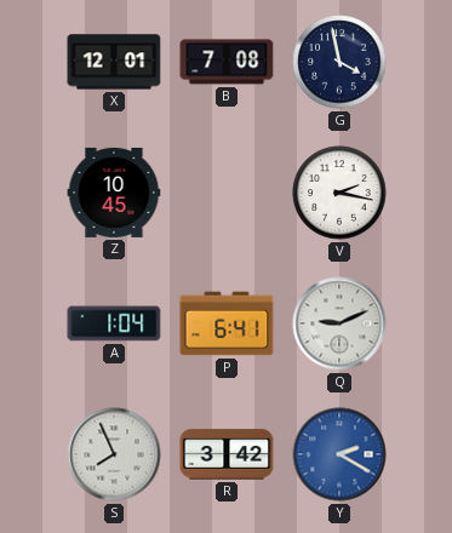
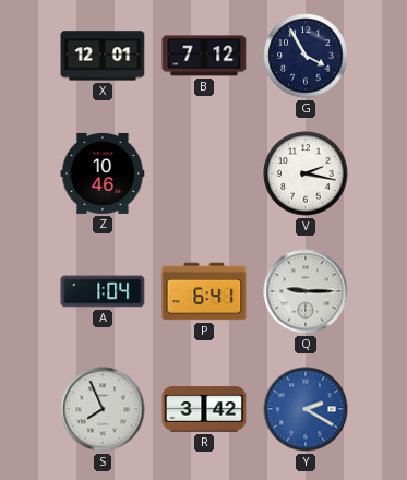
B: 7:08 -> 7:12 (204, 56)
G: 3:58 -> 3:55 (306, 56)
Z: 10:45 -> 10:46 (103, 173)
Q: 9:11 -> 9:15 (306, 291)
